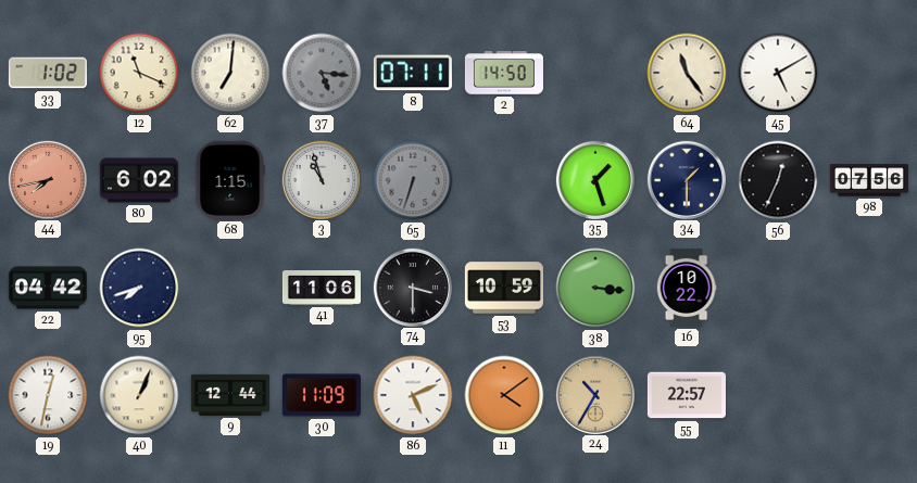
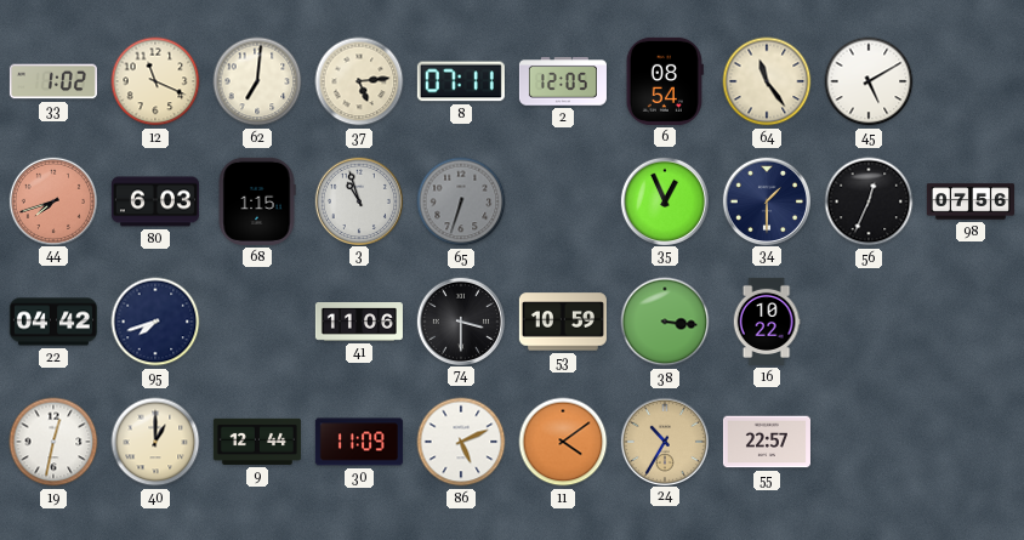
37: 5:16 -> 5:14 (359, 81)
37 dial: grey -> cream (359, 81)
2: 14:50 -> 12:05 (563, 81)
6: none -> 08:54 (665, 81)
44: 7:43 -> 7:42 (52, 200)
80: 6:02 -> 6:03 (155, 201)
35: 1:27 -> 12:56 (664, 200)
40: 1:04 -> 1:00 (155, 442)
